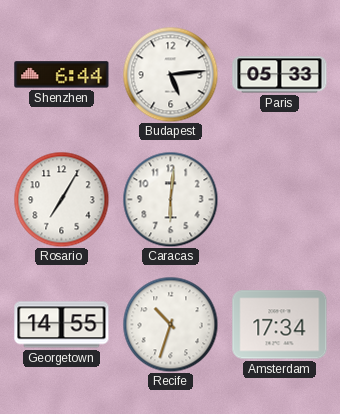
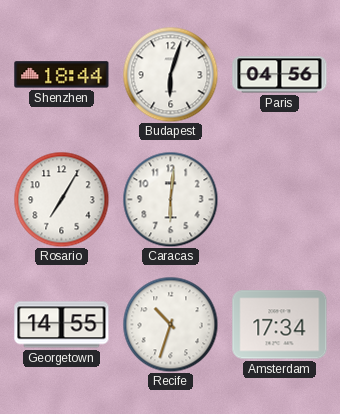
Shenzhen: 6:44 -> 18:44 (62, 75)
Budapest: 5:14 -> 6:03 (170, 74)
Paris: 05:33 -> 04:56 (280, 75)
